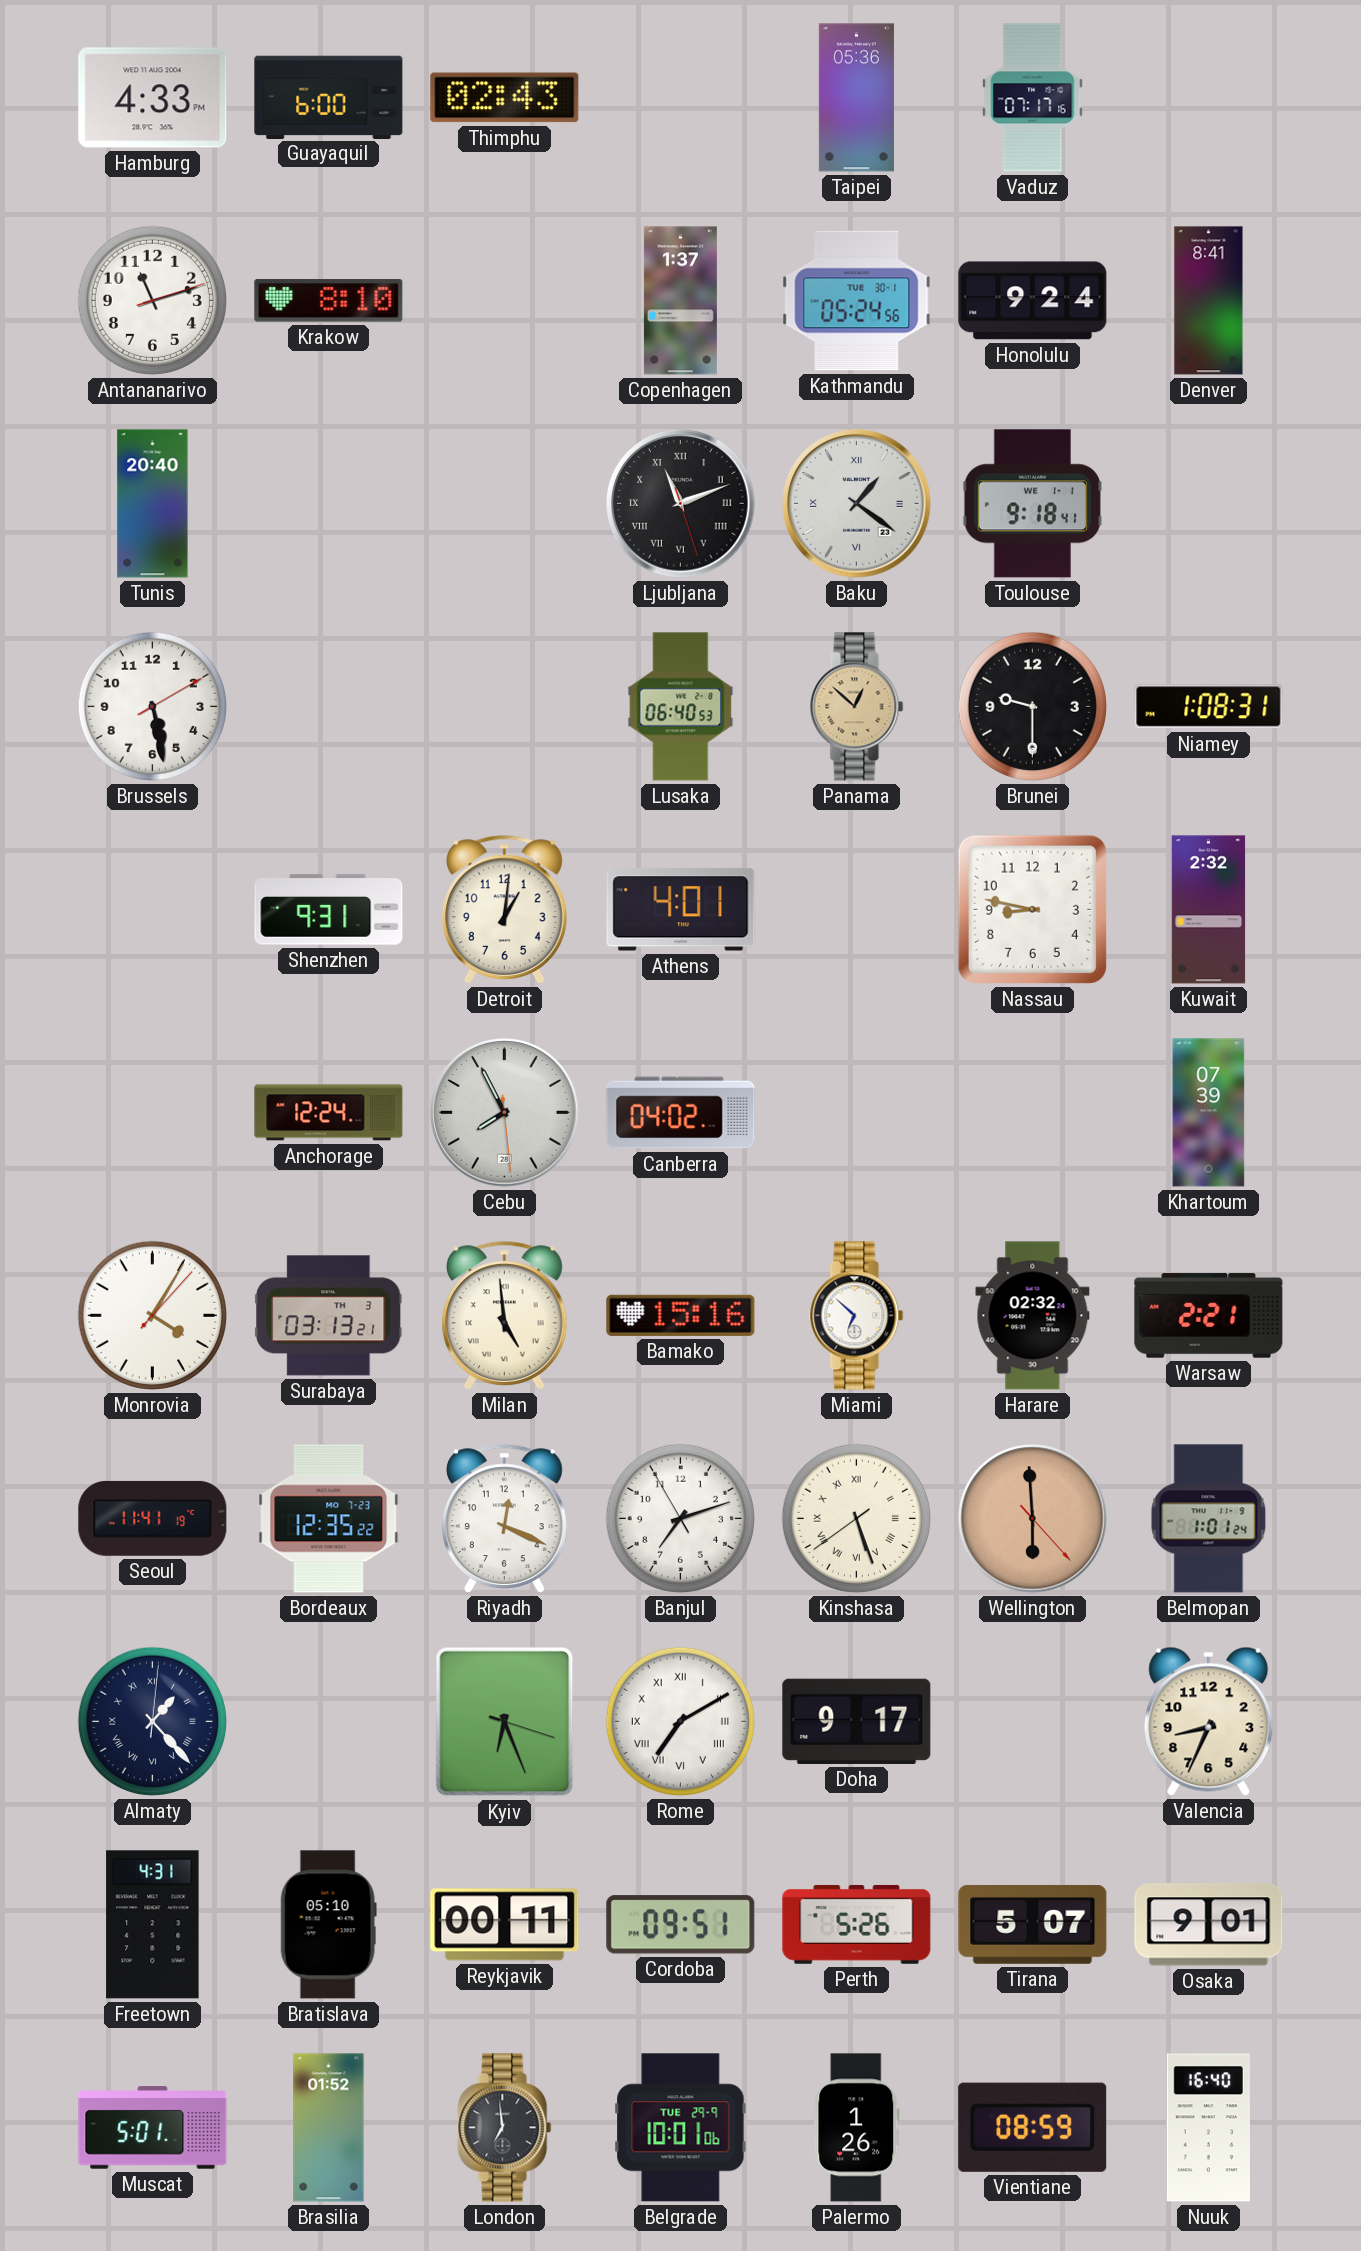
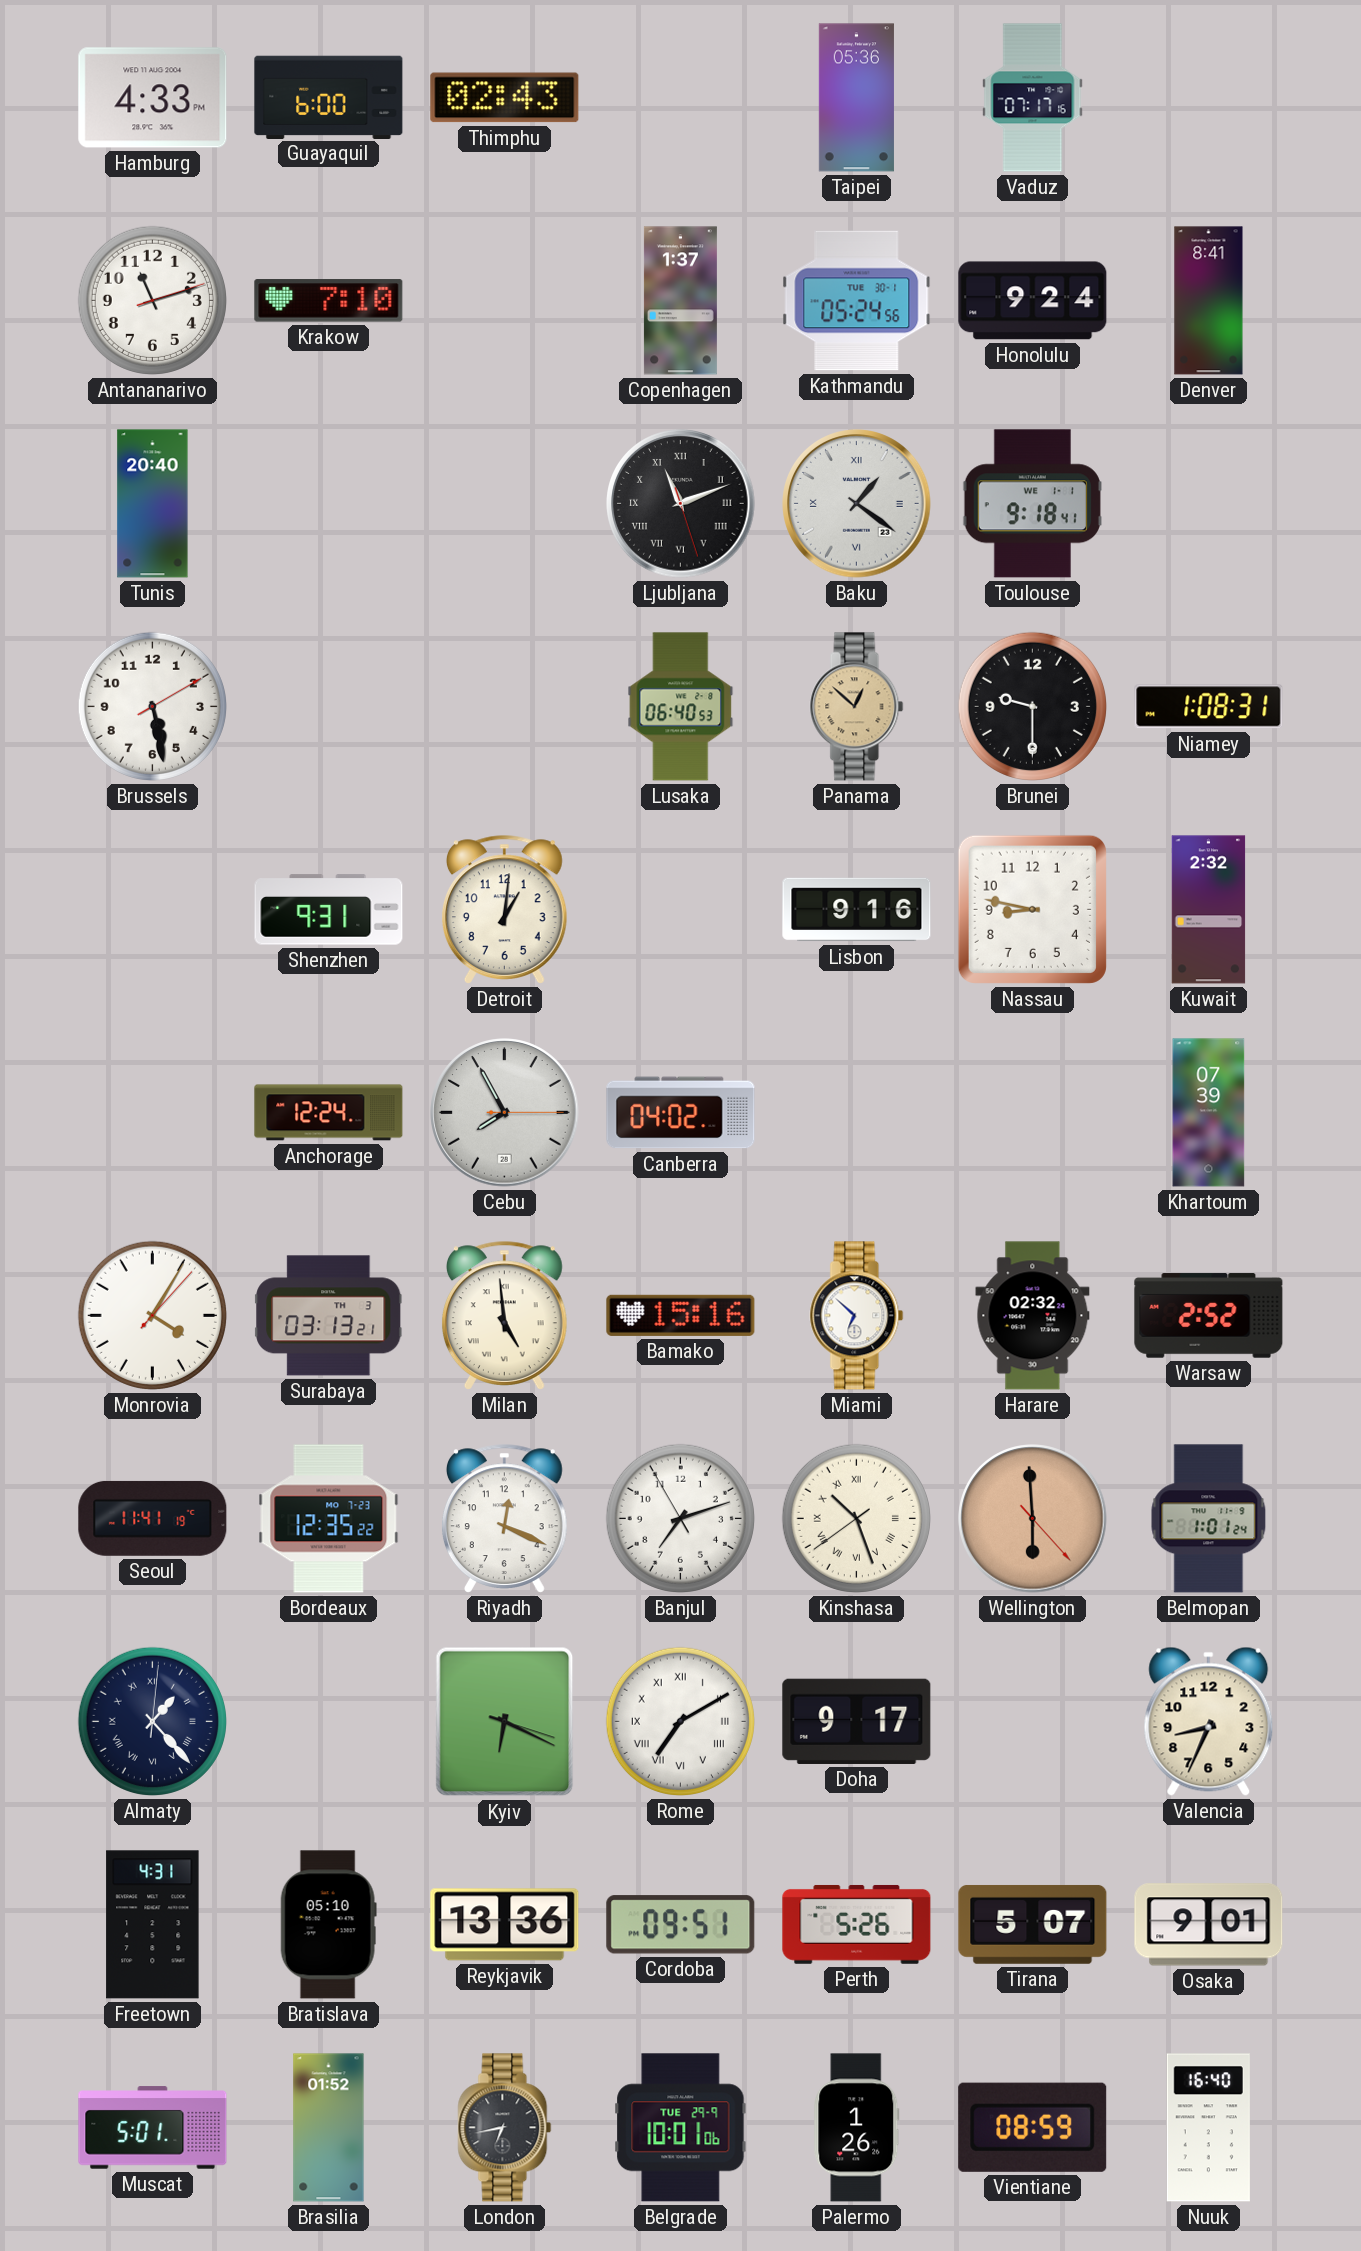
Krakow: 8:10 -> 7:10 (329, 301)
Athens: 4:01 -> none (681, 910)
Lisbon: none -> 9:16 (857, 910)
Cebu: 7:55:29 -> 7:55:15 (505, 1113)
Warsaw: 2:21 -> 2:52 (1209, 1316)
Kinshasa: 5:26 -> 10:26 (856, 1518)
Kyiv: 6:26 -> 6:19 (505, 1722)
Reykjavik: 00:11 -> 13:36 (505, 1925)
London: 6:59 -> 6:43 (505, 2128)
